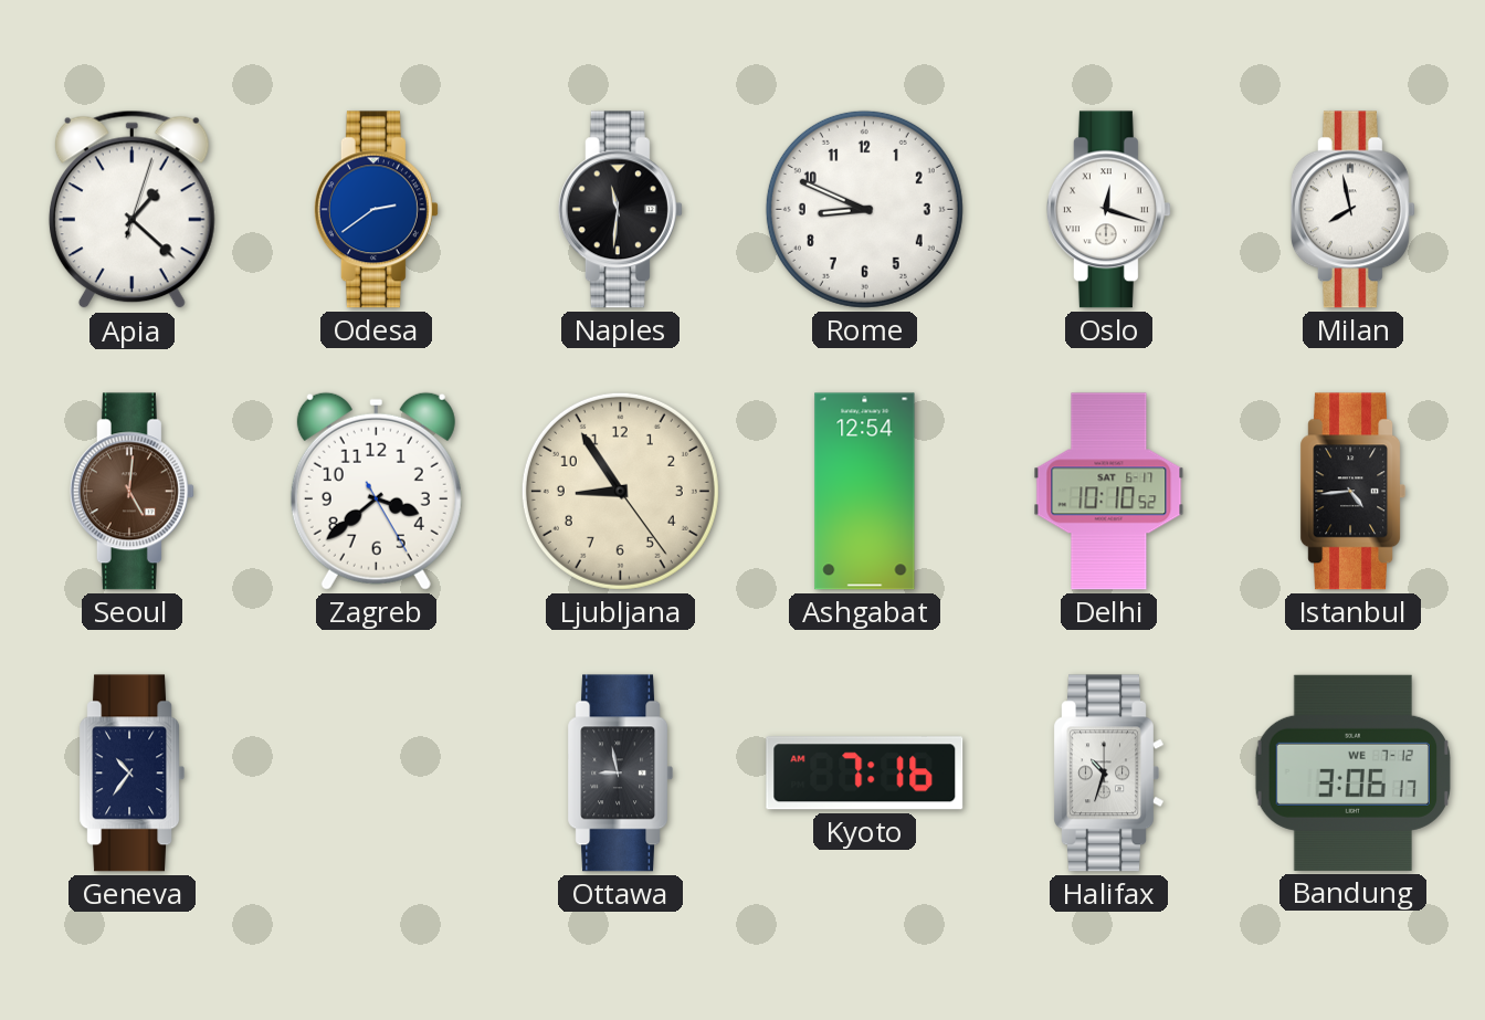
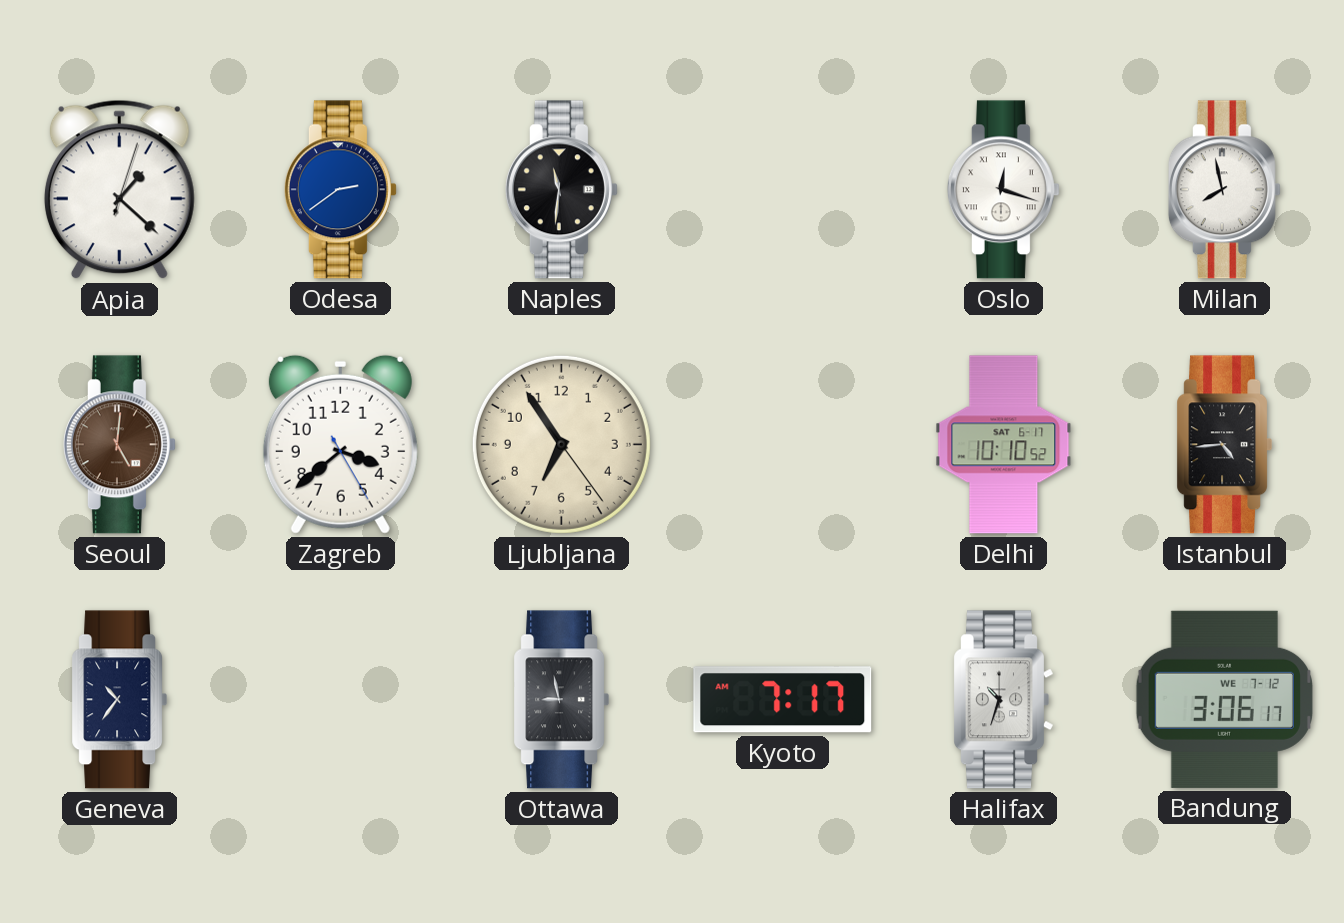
Rome: 8:49 -> none (864, 209)
Ljubljana: 8:54 -> 6:54 (561, 444)
Ashgabat: 12:54 -> none (865, 492)
Kyoto: 7:16 -> 7:17 (783, 700)
